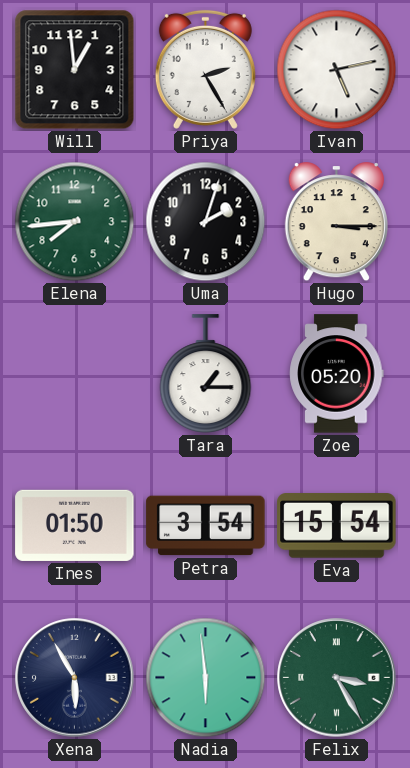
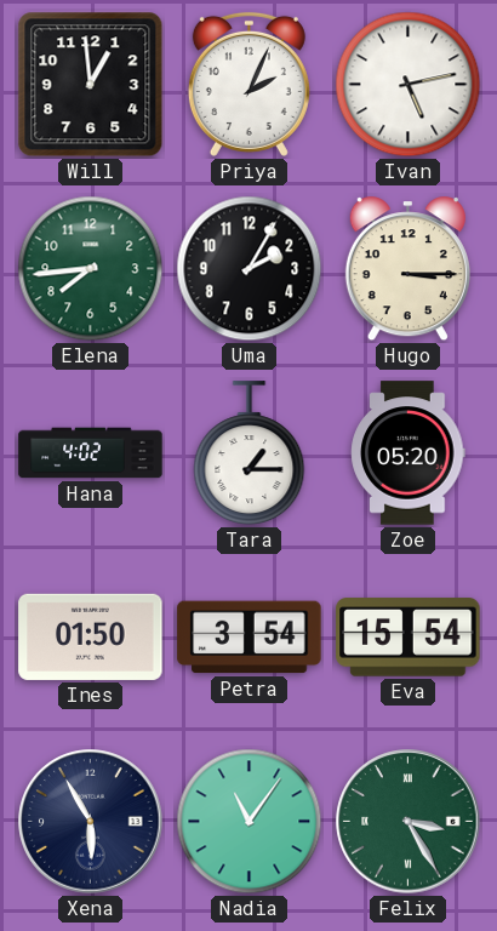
Priya: 2:25 -> 2:04 (248, 84)
Uma: 2:03 -> 2:05 (250, 269)
Hana: none -> 4:02 (91, 453)
Nadia: 5:59 -> 11:06 (250, 822)
